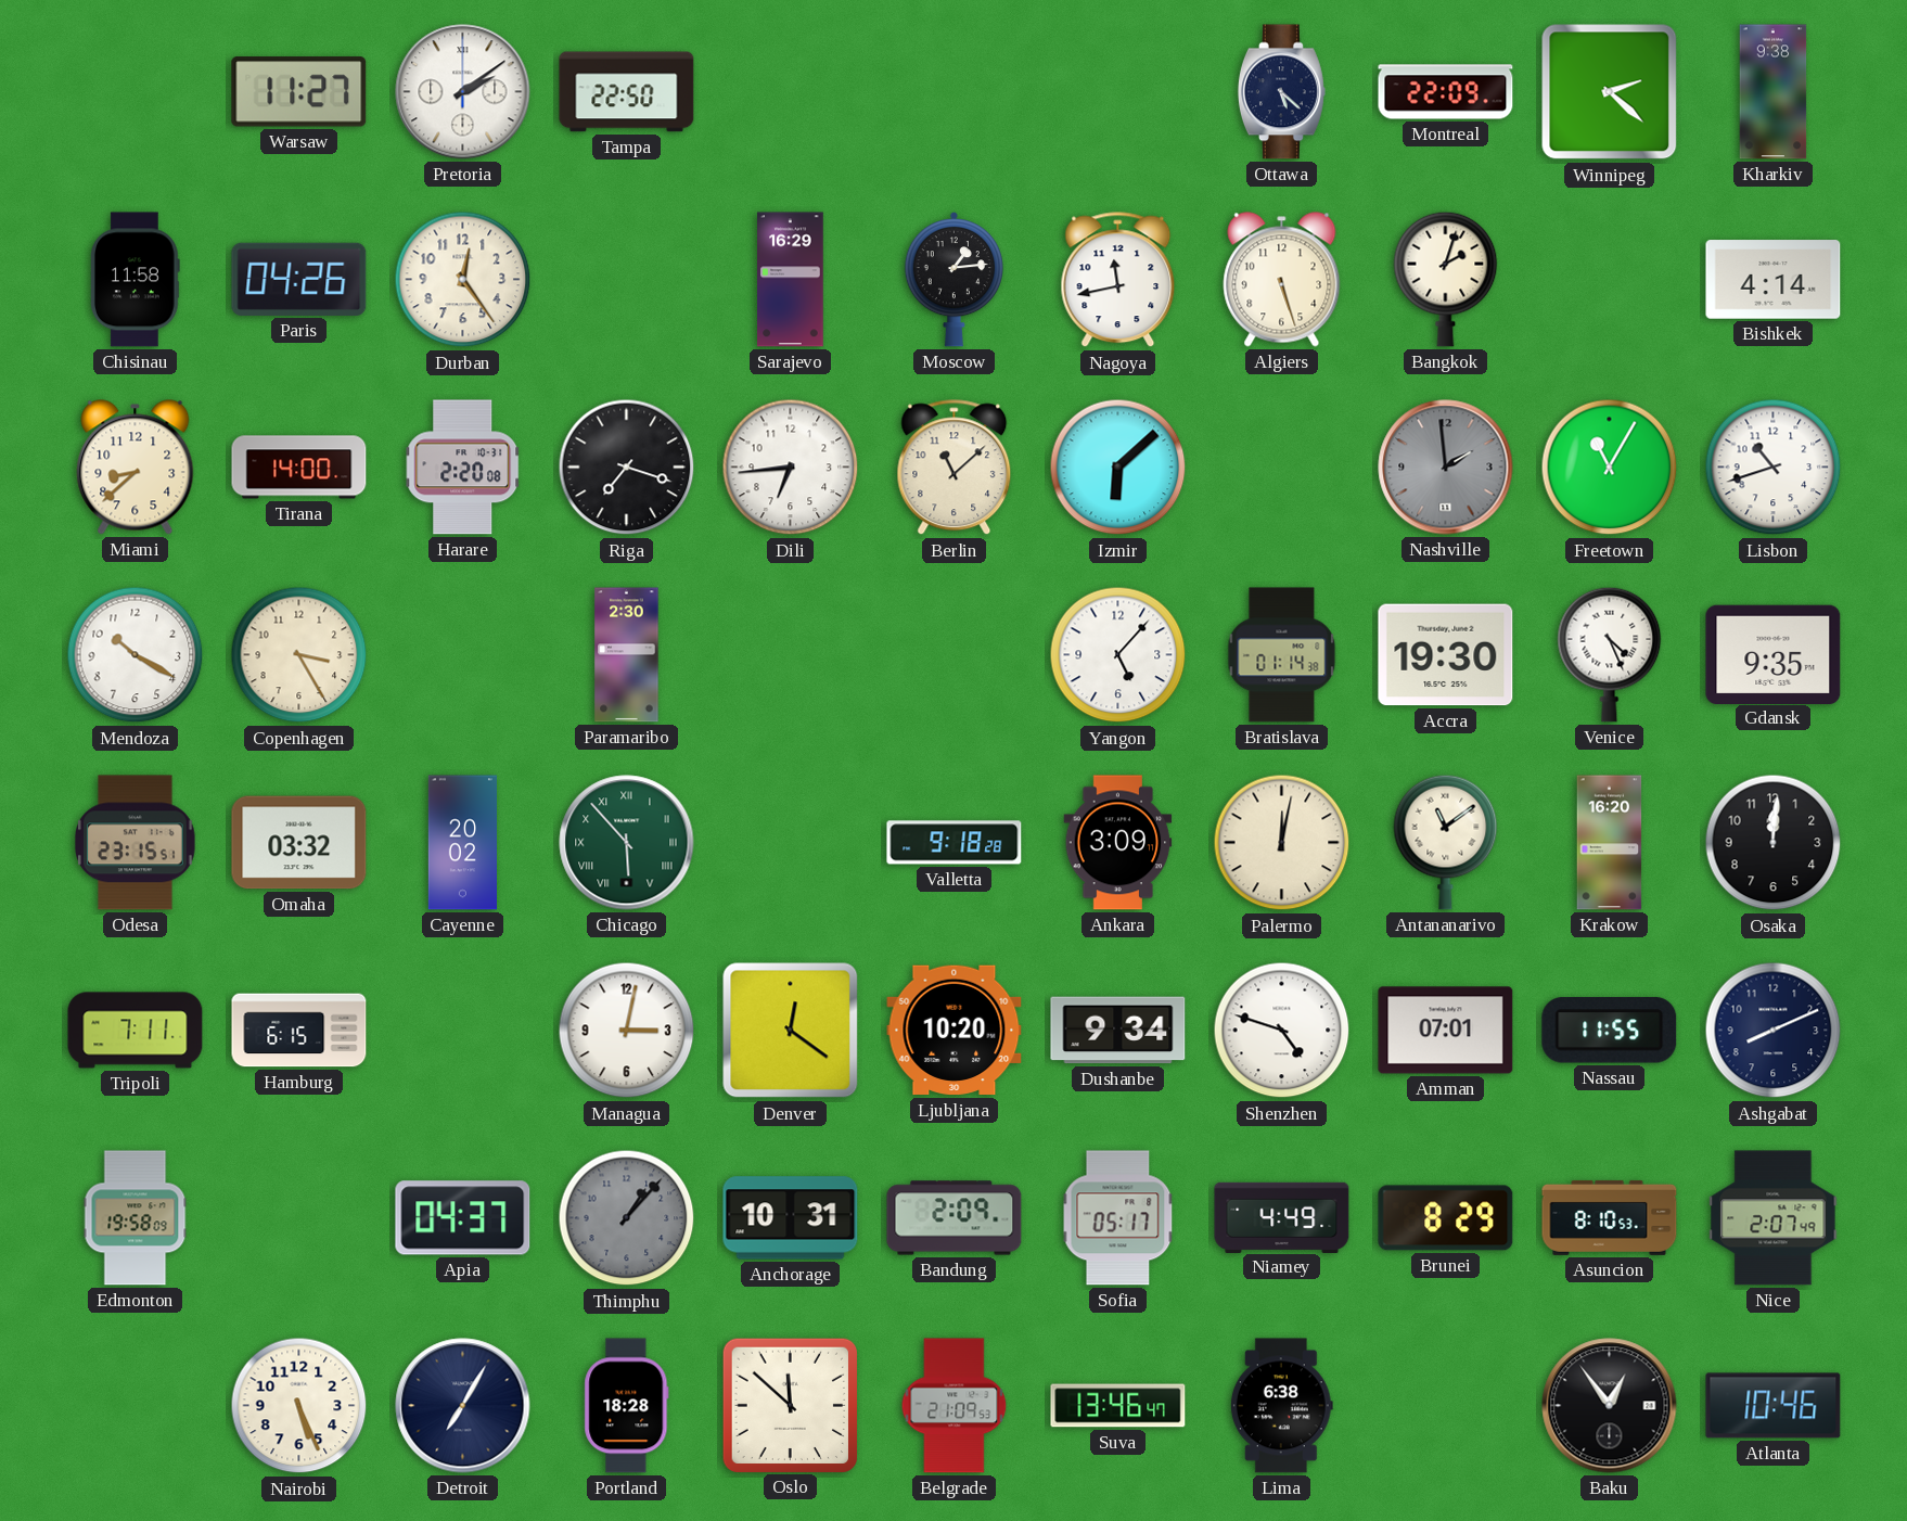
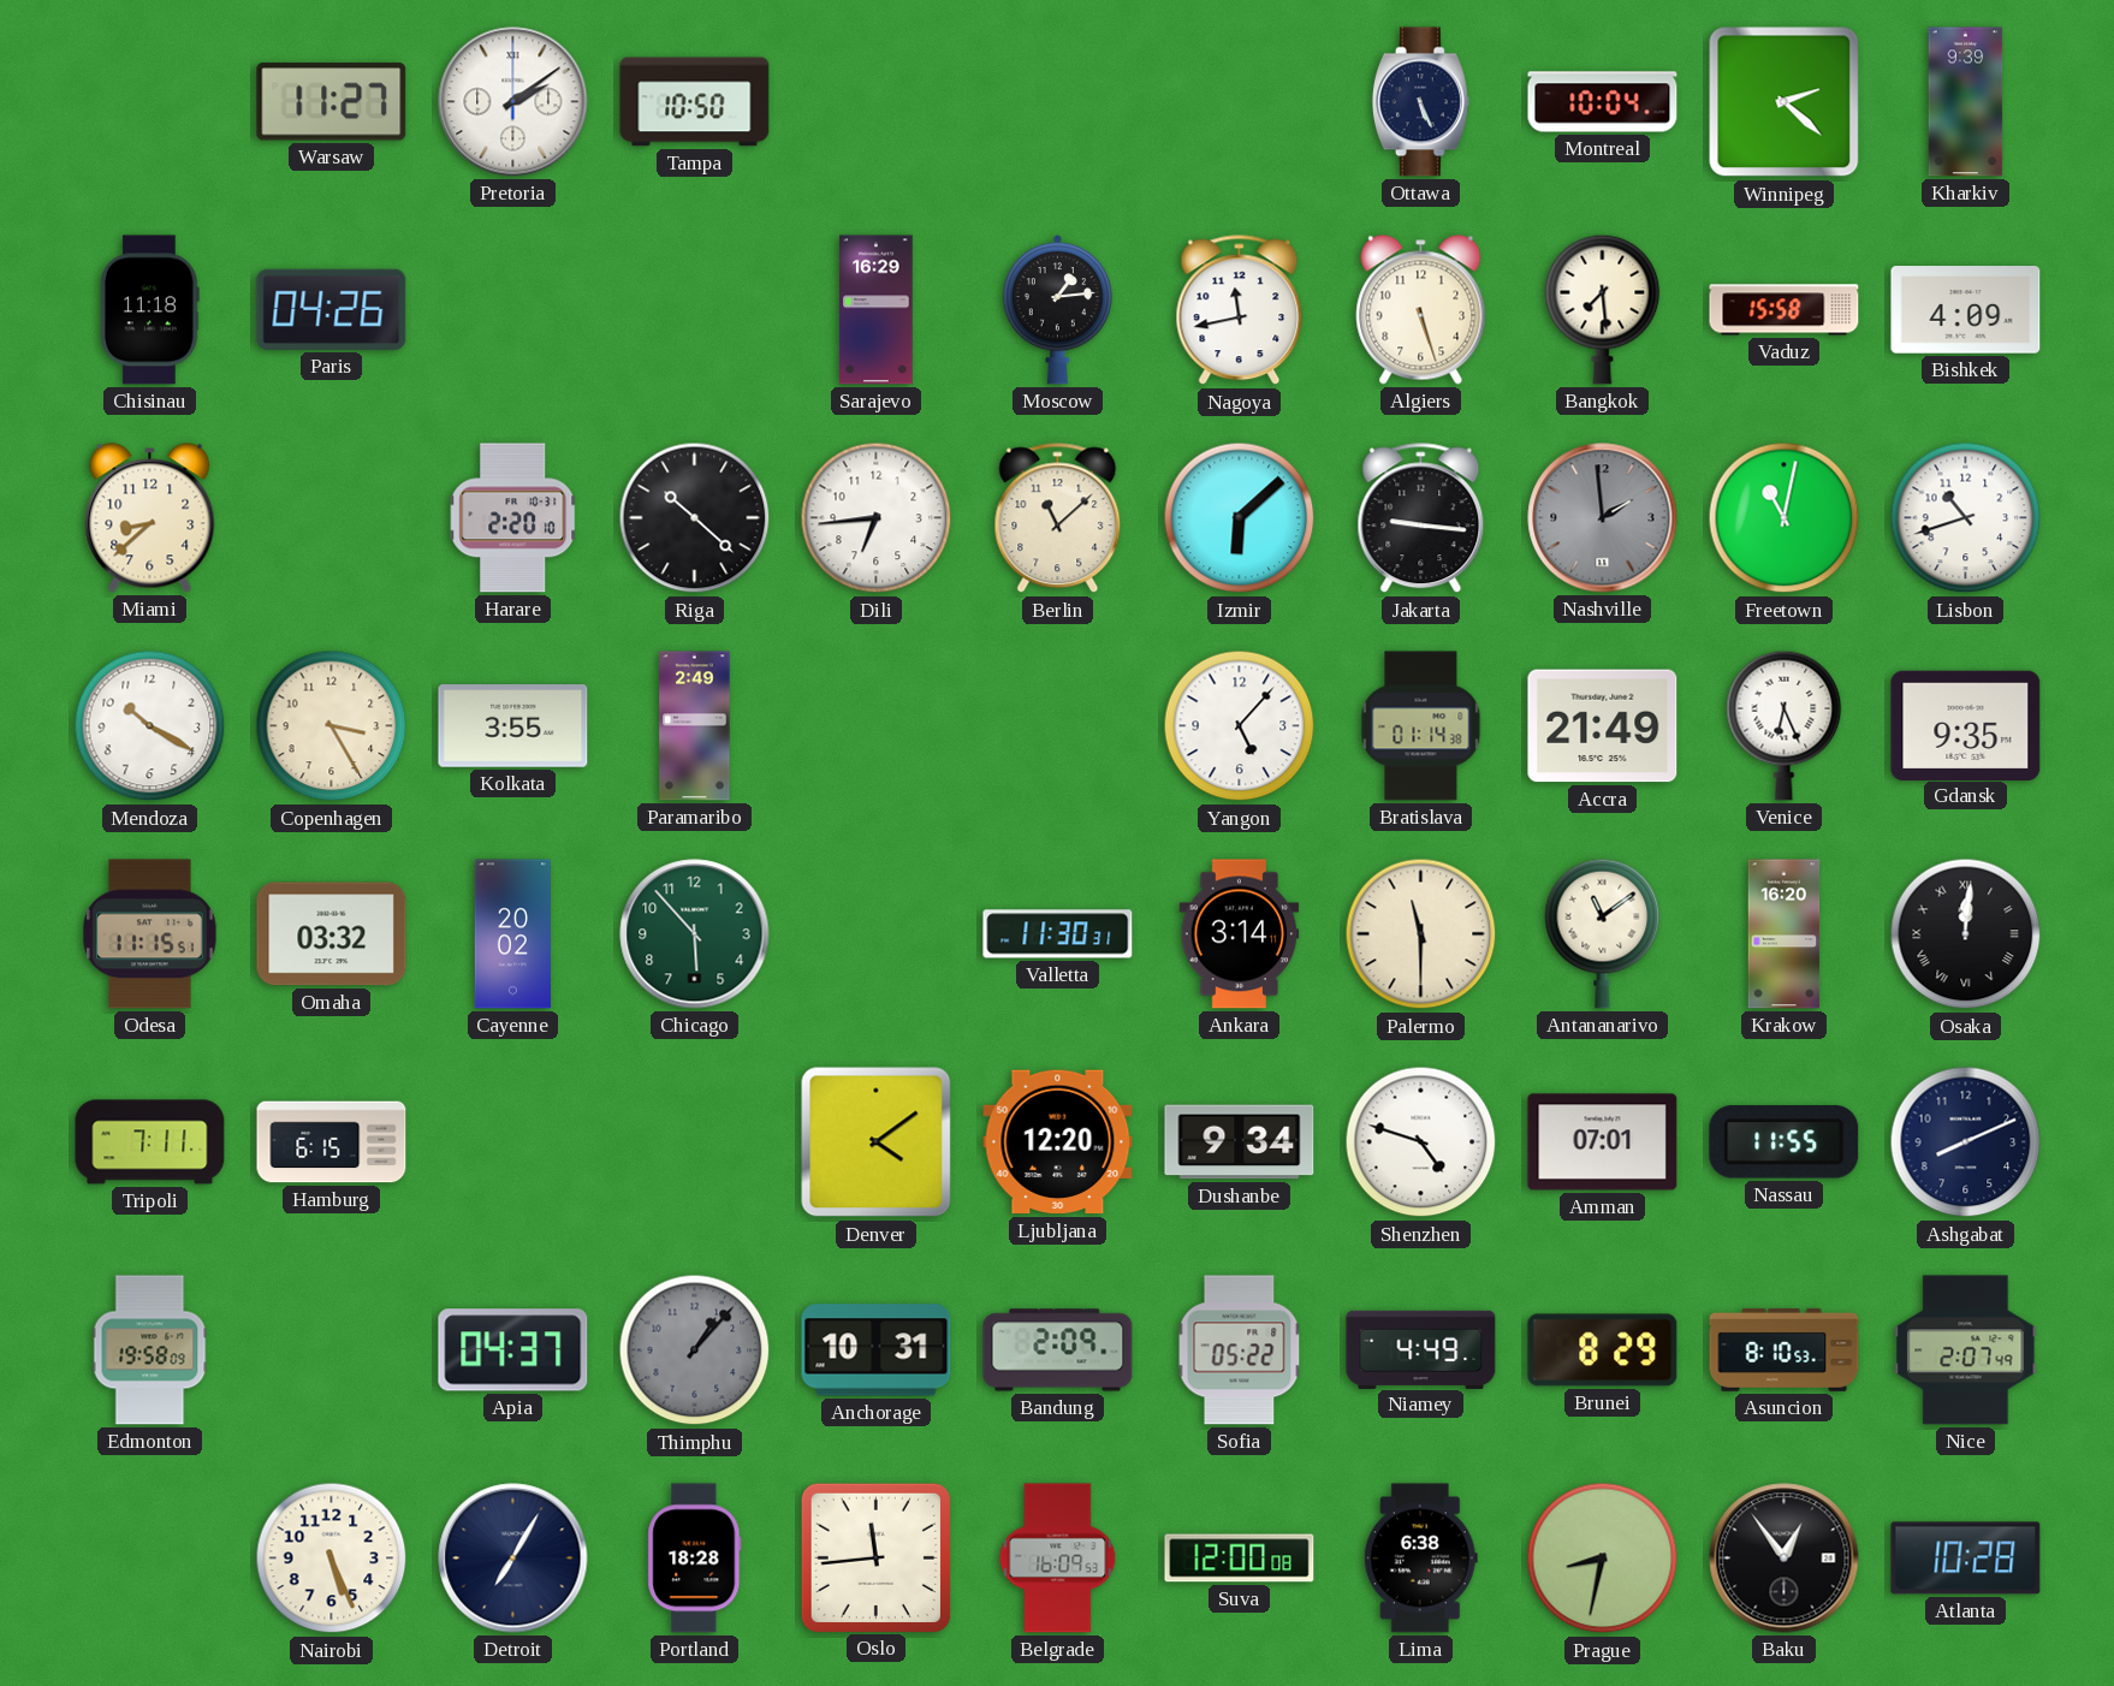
Tampa: 22:50 -> 10:50 (695, 102)
Ottawa: 5:22 -> 5:26 (1420, 102)
Montreal: 22:09 -> 10:04 (1603, 102)
Kharkiv: 9:38 -> 9:39 (1966, 102)
Chisinau: 11:58 -> 11:18 (149, 310)
Durban: 12:24 -> none (463, 280)
Bangkok: 2:03 -> 7:29 (1603, 309)
Vaduz: none -> 15:58 (1785, 310)
Bishkek: 4:14 -> 4:09 (1966, 310)
Tirana: 14:00 -> none (299, 468)
Harare: 2:20:08 -> 2:20:10 (513, 518)
Riga: 7:18 -> 10:22 (695, 518)
Jakarta: none -> 9:16 (1421, 518)
Freetown: 11:05 -> 11:02 (1785, 518)
Kolkata: none -> 3:55 (513, 726)
Paramaribo: 2:30 -> 2:49 (695, 726)
Accra: 19:30 -> 21:49 (1603, 726)
Venice: 4:26 -> 6:26 (1785, 725)
Odesa: 23:15 -> 11:15 (150, 934)
Chicago numerals: Roman -> Arabic (695, 934)
Valletta: 9:18 -> 11:30 (1058, 934)
Ankara: 3:09 -> 3:14 (1240, 934)
Palermo: 12:02 -> 11:30 (1421, 934)
Osaka numerals: Arabic -> Roman (1966, 934)
Managua: 3:02 -> none (627, 1031)
Denver: 12:21 -> 4:09 (877, 1142)
Ljubljana: 10:20 -> 12:20 (1058, 1142)
Sofia: 05:17 -> 05:22 (1240, 1350)
Oslo: 11:52 -> 11:44 (875, 1557)
Belgrade: 21:09 -> 16:09 (1058, 1559)
Suva: 13:46 -> 12:00 (1240, 1559)
Prague: none -> 8:32 (1603, 1559)
Atlanta: 10:46 -> 10:28 (1966, 1559)
